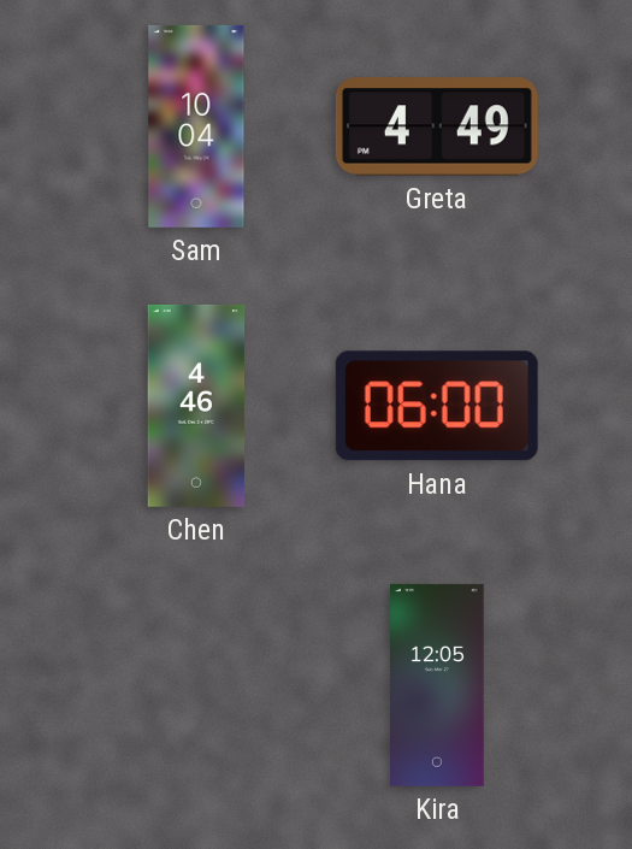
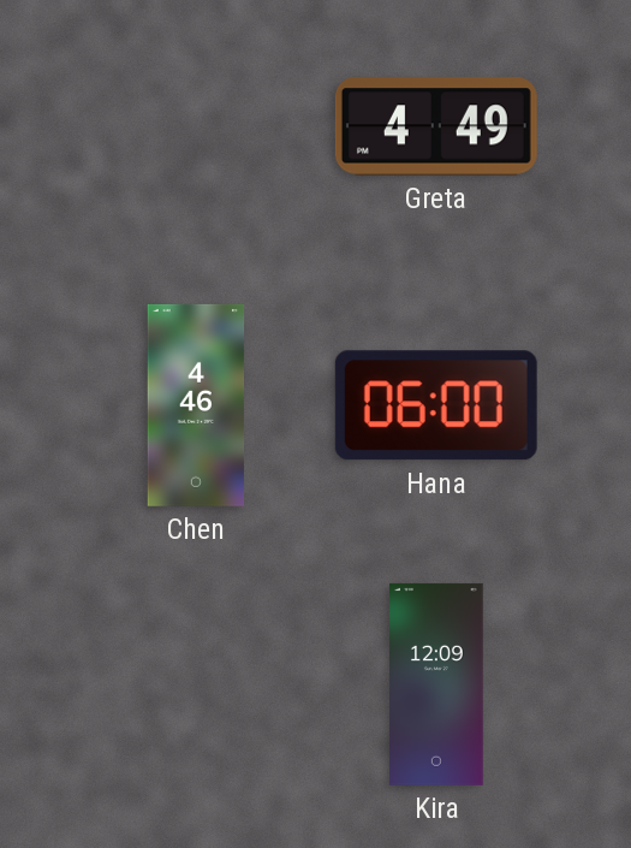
Sam: 10:04 -> none (196, 126)
Kira: 12:05 -> 12:09 (436, 684)
